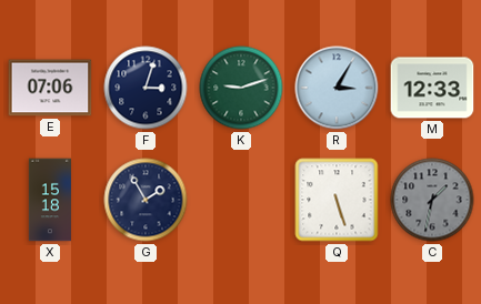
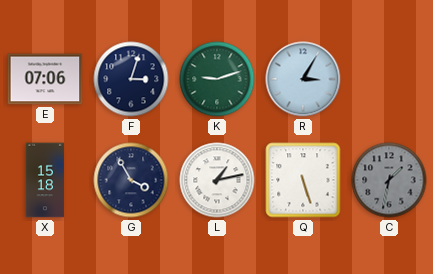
M: 12:33 -> none (432, 88)
G: 1:55 -> 3:55 (131, 180)
L: none -> 1:13 (217, 180)
